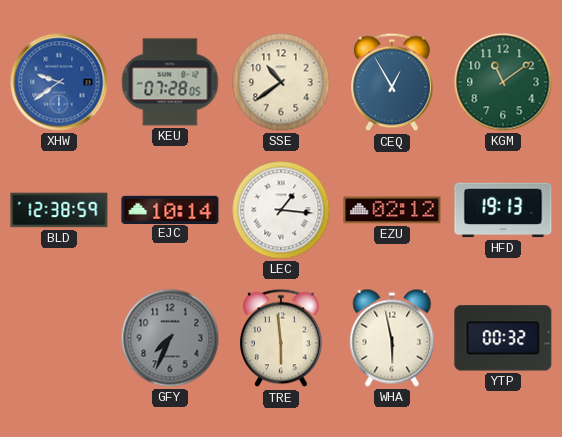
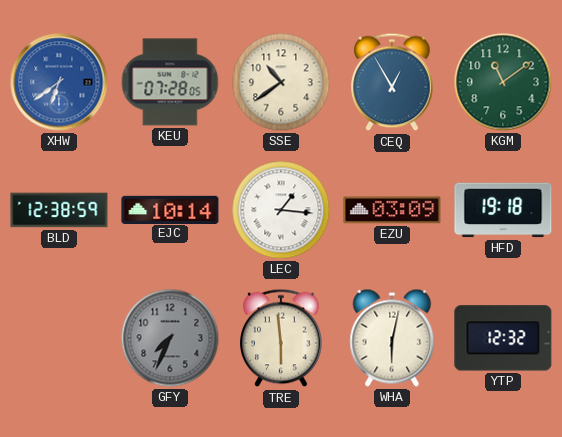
XHW: 9:39 -> 6:39 (59, 82)
EZU: 02:12 -> 03:09 (392, 210)
HFD: 19:13 -> 19:18 (503, 210)
WHA: 5:58 -> 6:02 (392, 338)
YTP: 00:32 -> 12:32 (503, 338)
